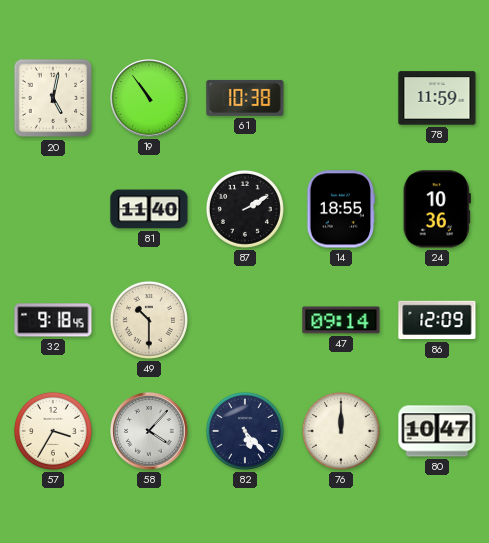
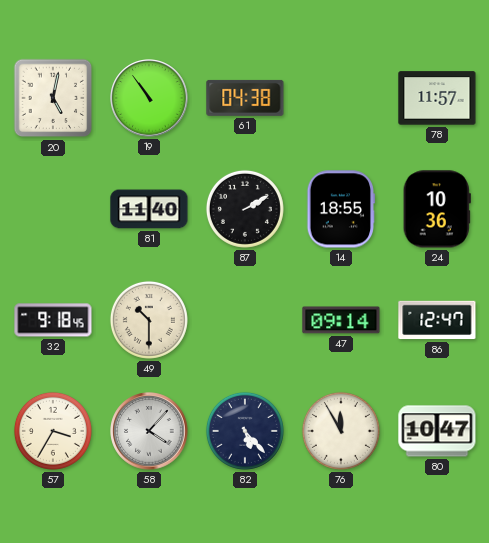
61: 10:38 -> 04:38 (245, 98)
78: 11:59 -> 11:57 (437, 98)
86: 12:09 -> 12:47 (437, 320)
76: 12:00 -> 11:55 (341, 431)
